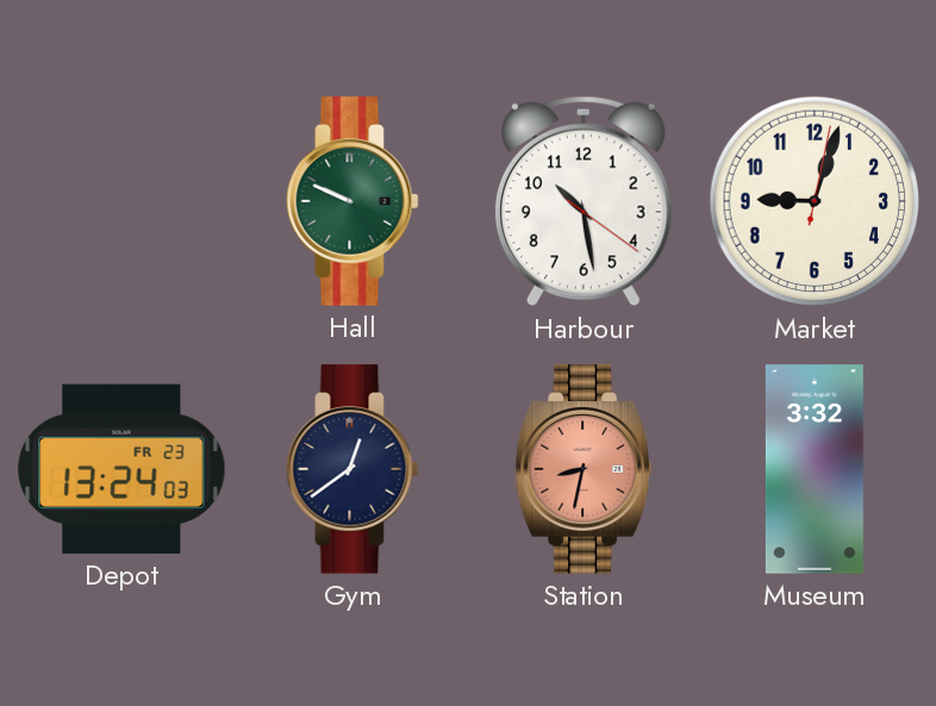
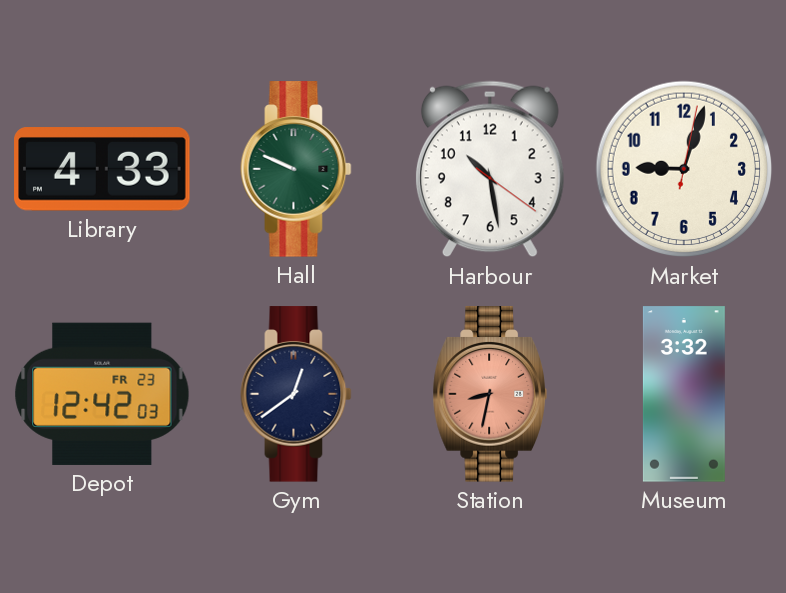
Library: none -> 4:33 (102, 169)
Depot: 13:24 -> 12:42 (102, 394)
